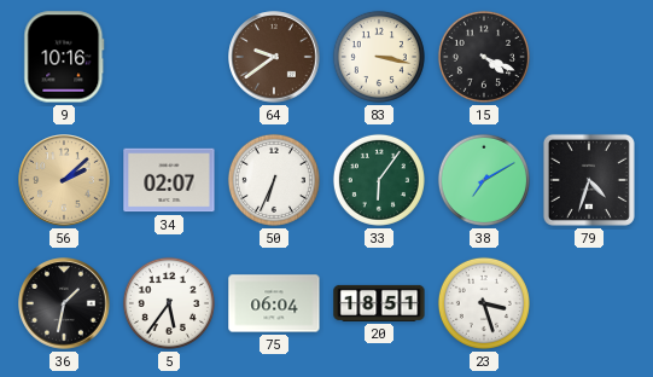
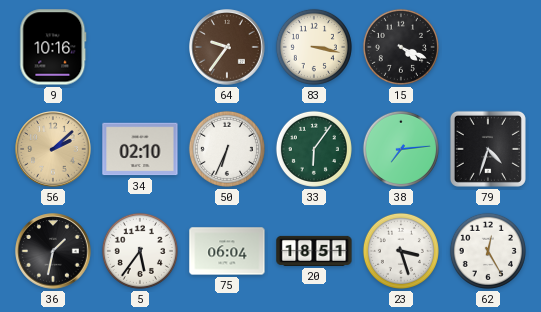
64: 9:39 -> 9:36 (227, 47)
34: 02:07 -> 02:10 (140, 149)
38: 7:10 -> 7:14 (401, 149)
62: none -> 12:25 (488, 251)
